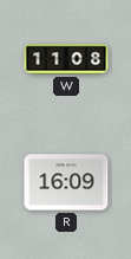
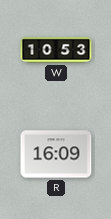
W: 11:08 -> 10:53 (56, 50)
